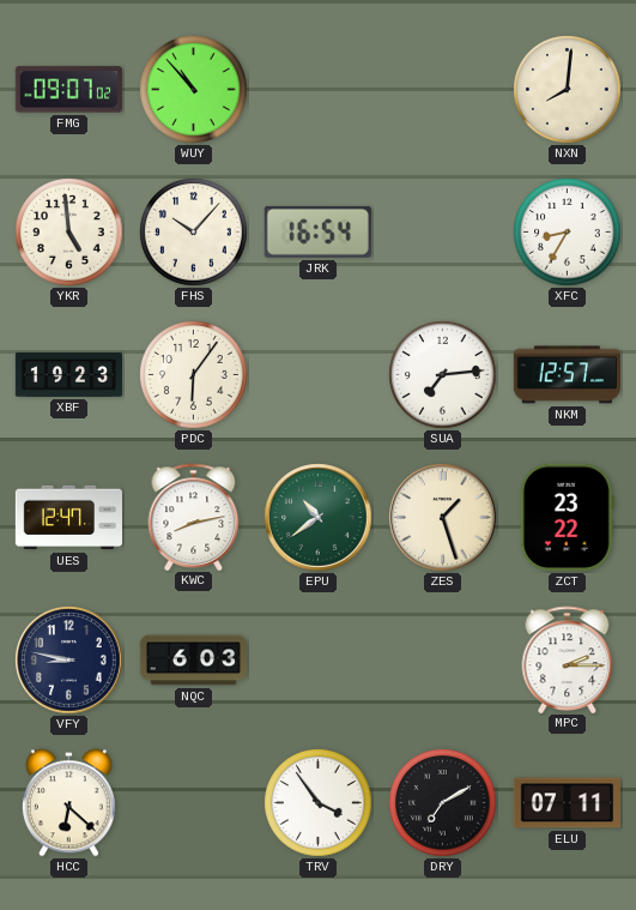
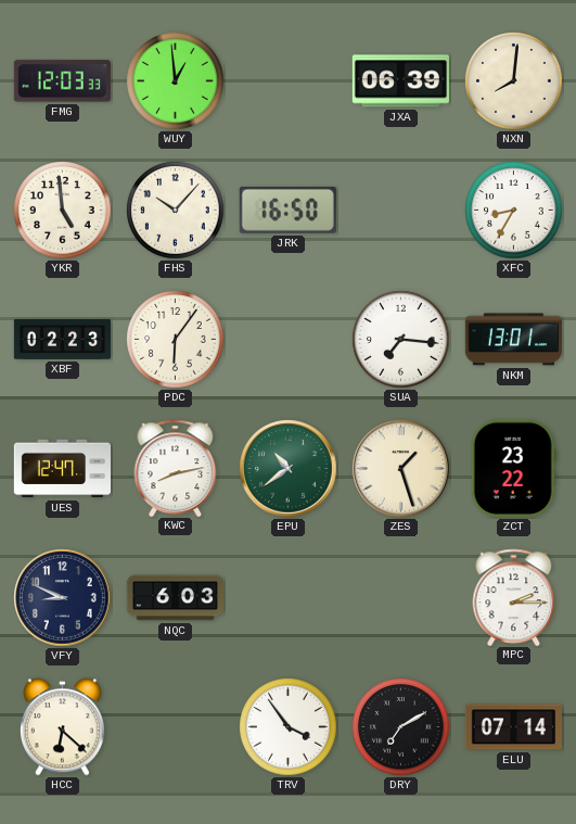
FMG: 09:07 -> 12:03 (62, 81)
WUY: 10:53 -> 12:59 (176, 81)
JXA: none -> 06:39 (400, 81)
JRK: 16:54 -> 16:50 (287, 210)
XBF: 19:23 -> 02:23 (63, 339)
SUA: 7:14 -> 7:16 (401, 340)
NKM: 12:57 -> 13:01 (513, 340)
VFY: 8:47 -> 8:49 (63, 598)
ELU: 07:11 -> 07:14 (513, 727)
